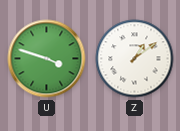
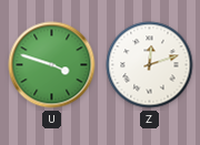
Z: 1:09 -> 12:12 (150, 65)
